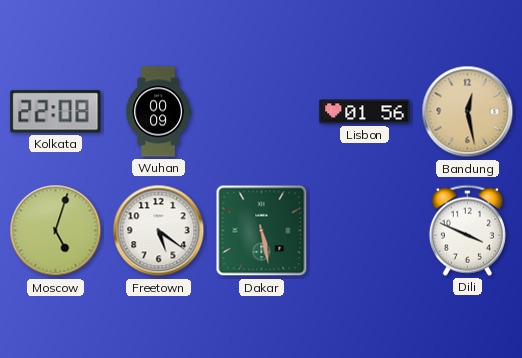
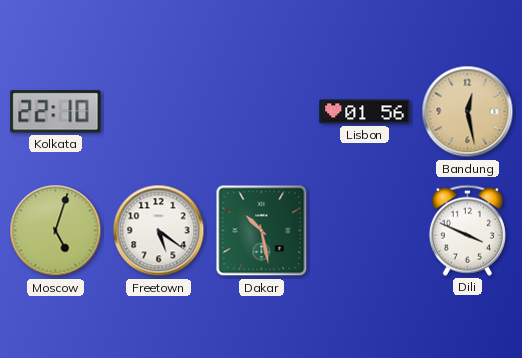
Kolkata: 22:08 -> 22:10 (56, 112)
Wuhan: 00:09 -> none (159, 112)
Dakar: 5:28 -> 10:28 (262, 231)
